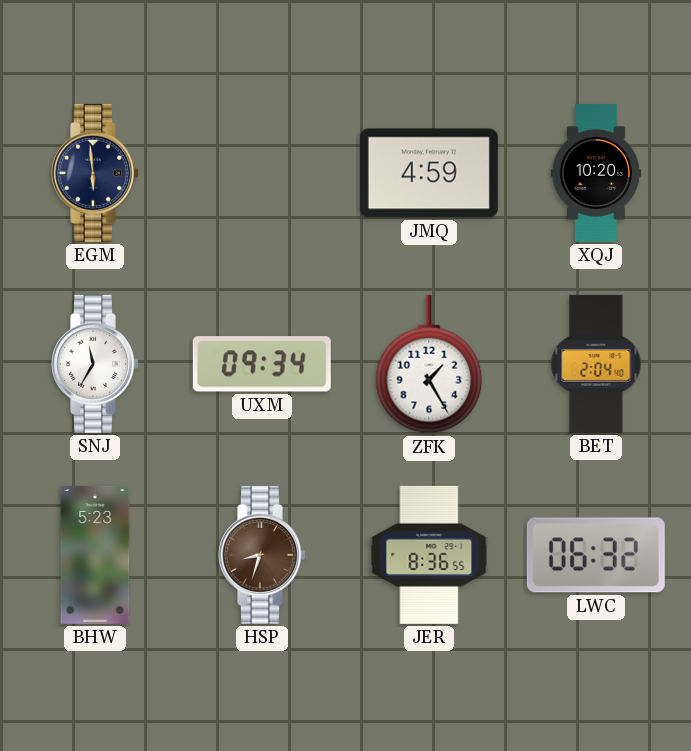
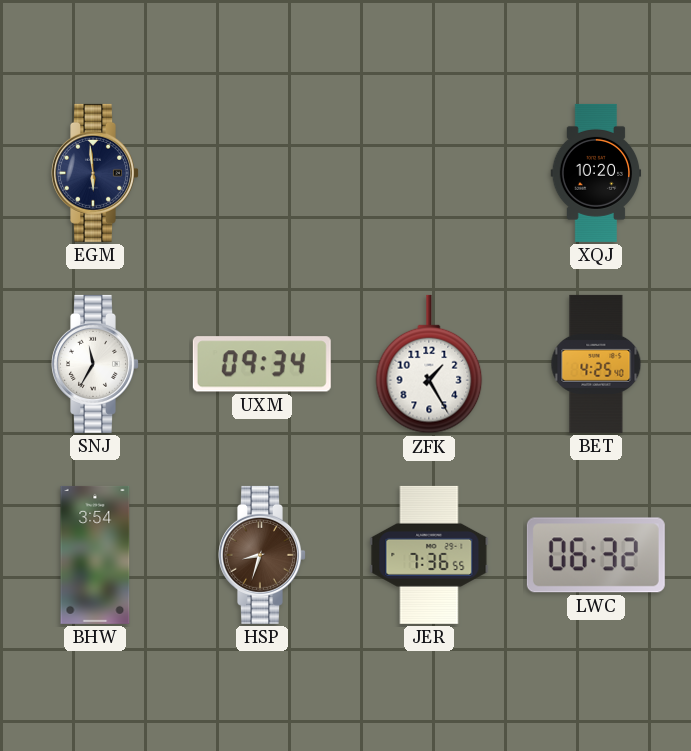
JMQ: 4:59 -> none (429, 173)
BET: 2:04 -> 4:25 (596, 364)
BHW: 5:23 -> 3:54 (95, 555)
JER: 8:36 -> 7:36 (429, 555)
